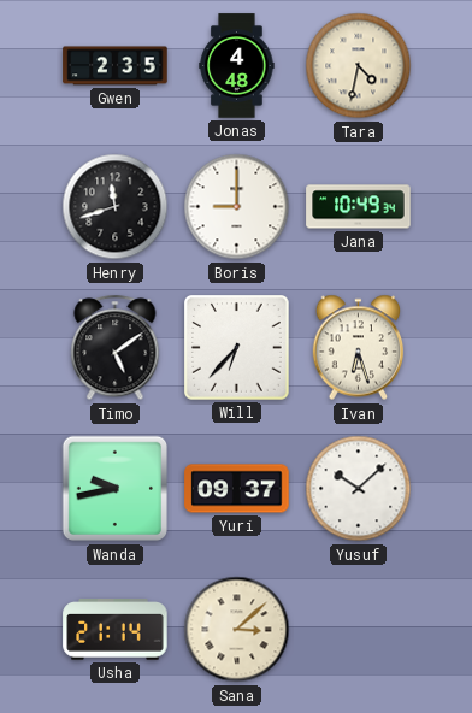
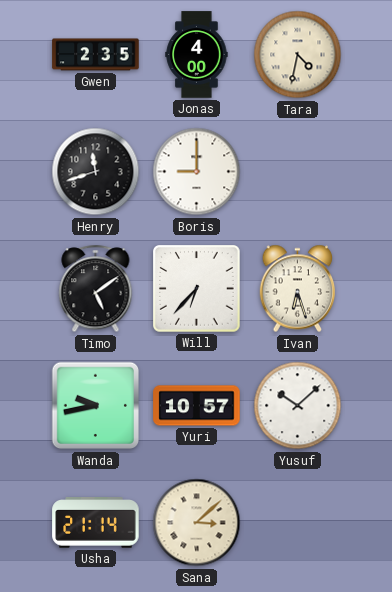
Jonas: 4:48 -> 4:00 (197, 55)
Jana: 10:49 -> none (359, 207)
Yuri: 09:37 -> 10:57 (197, 406)
